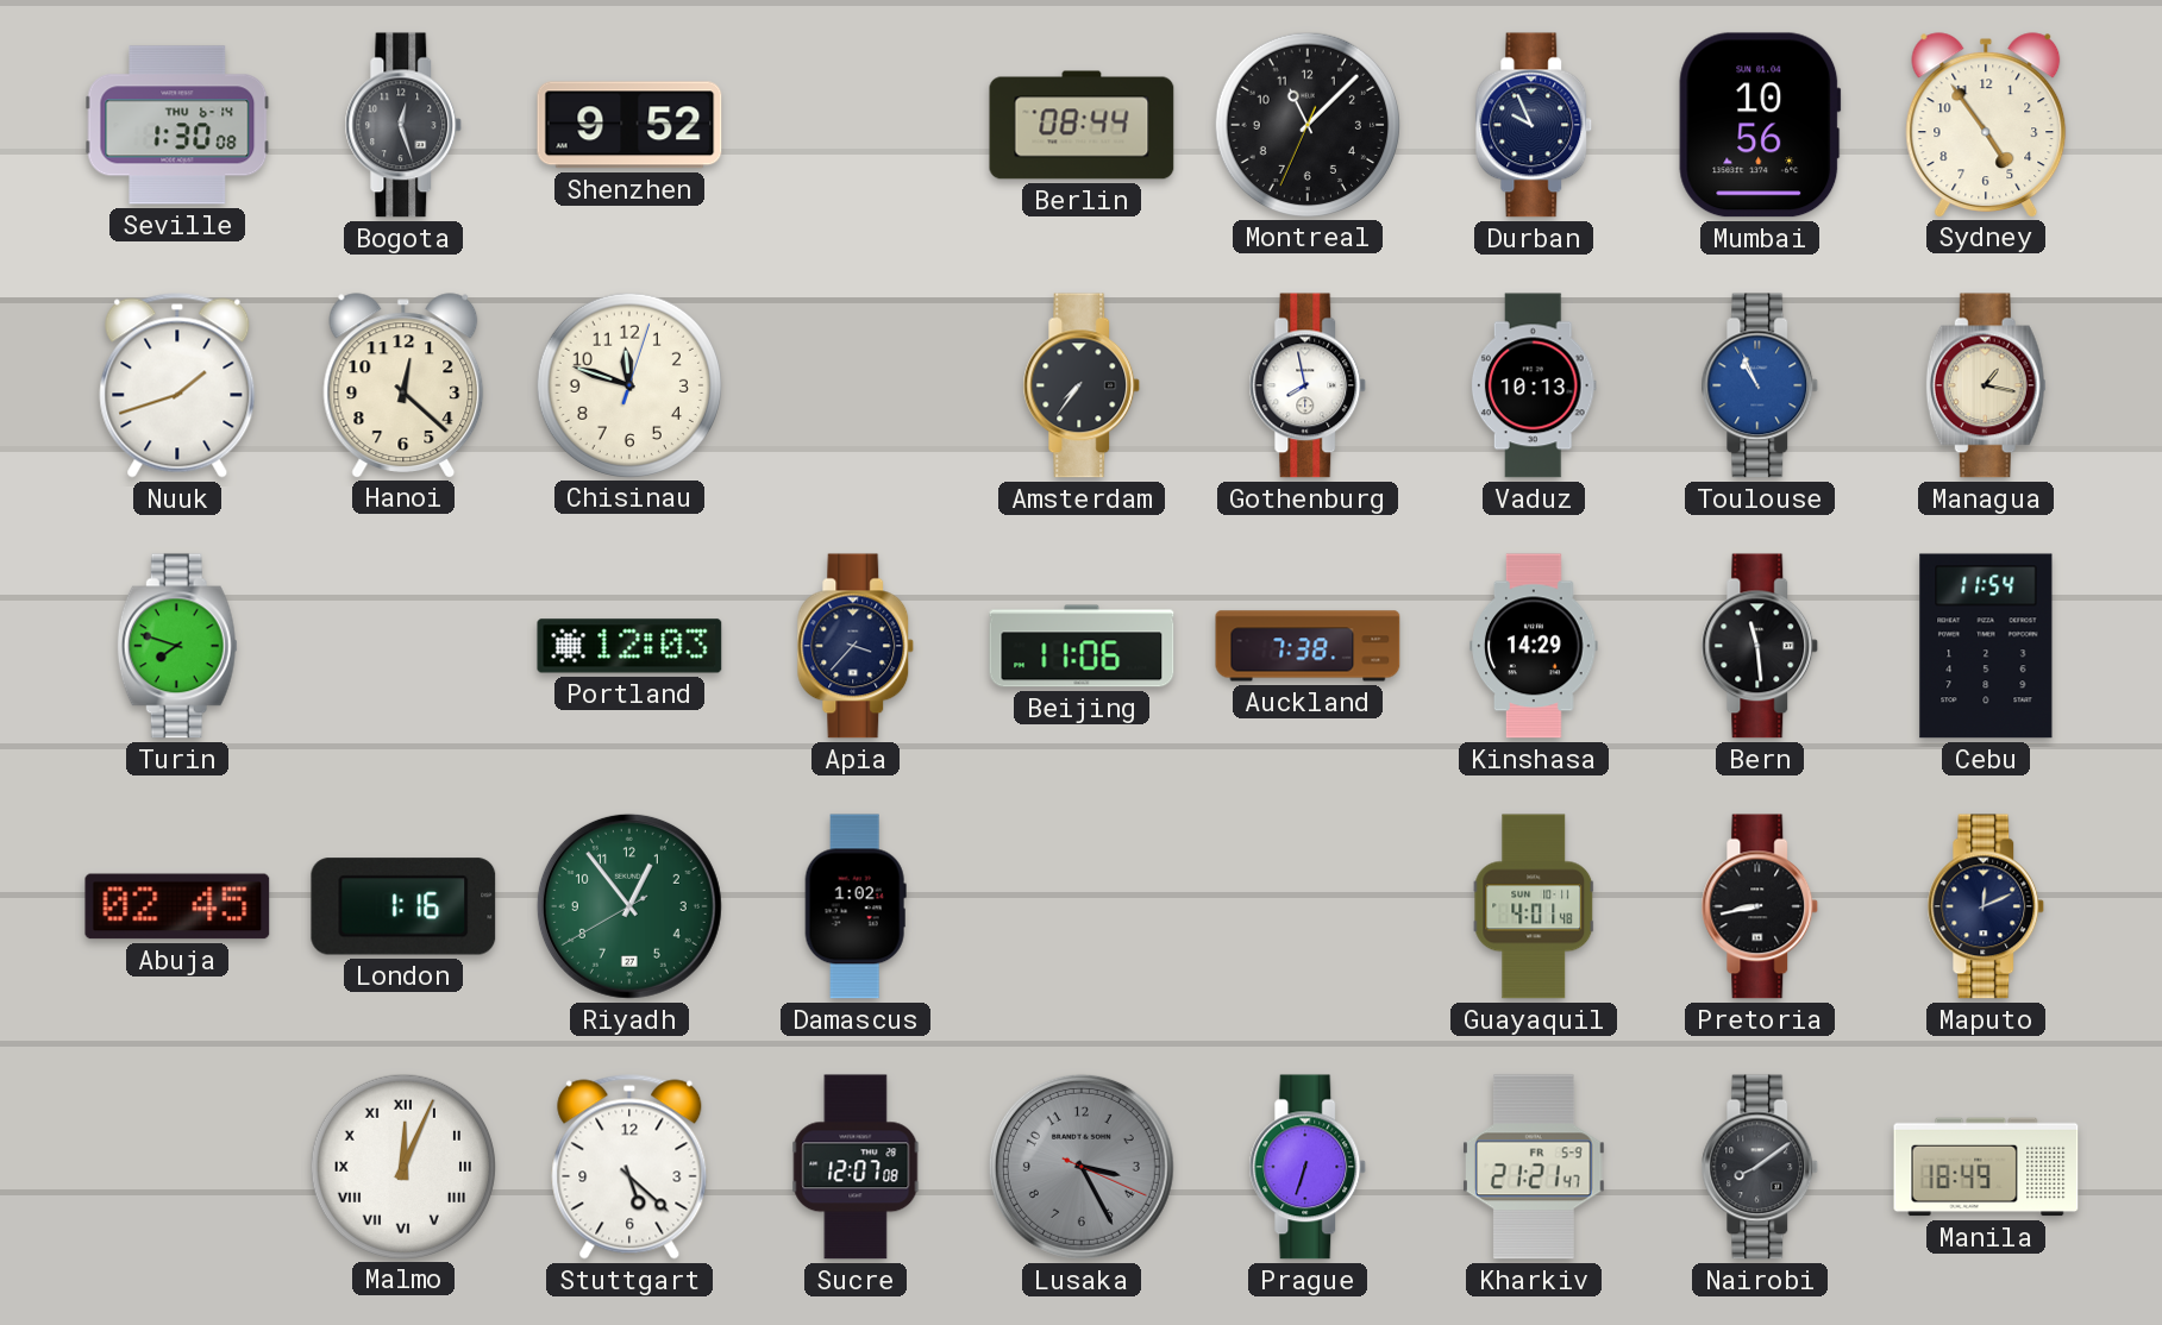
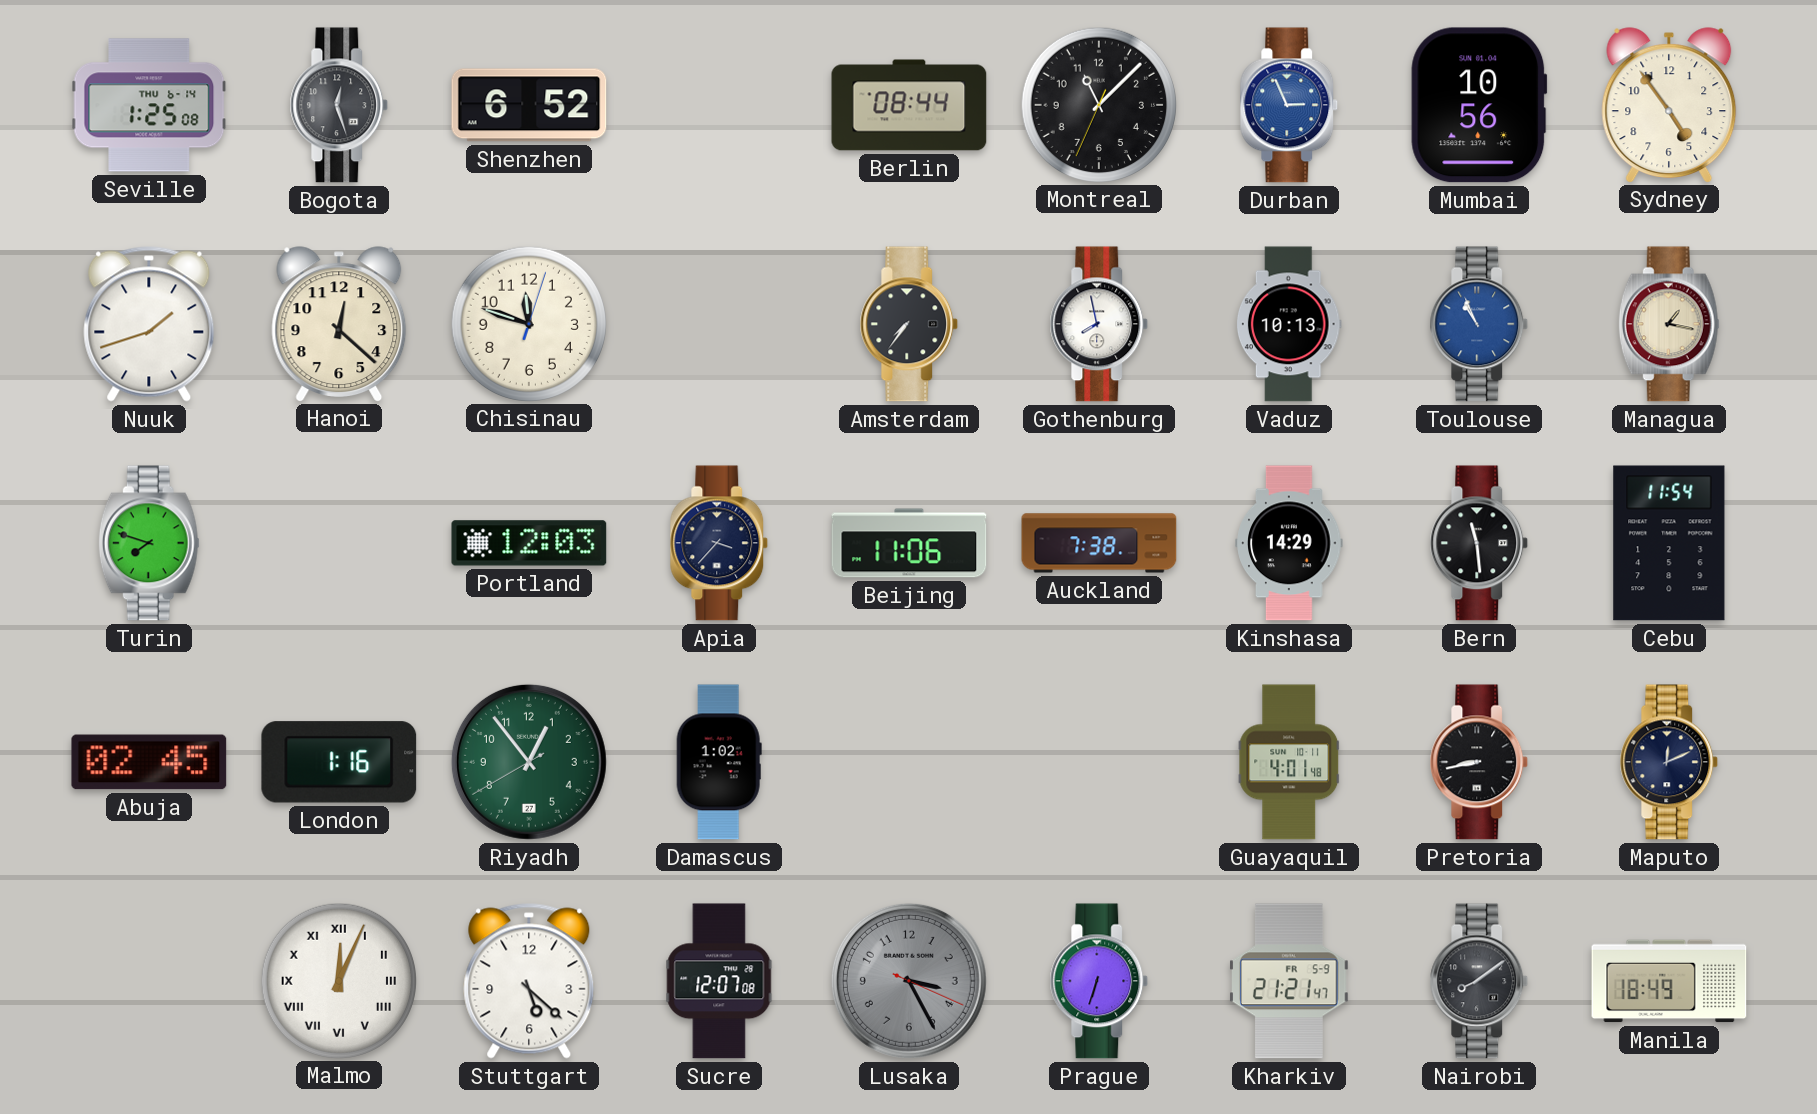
Seville: 1:30 -> 1:25 (149, 105)
Shenzhen: 9:52 -> 6:52 (529, 105)
Durban: 9:56 -> 2:56 (1289, 105)
Durban dial: navy -> blue (1289, 105)
